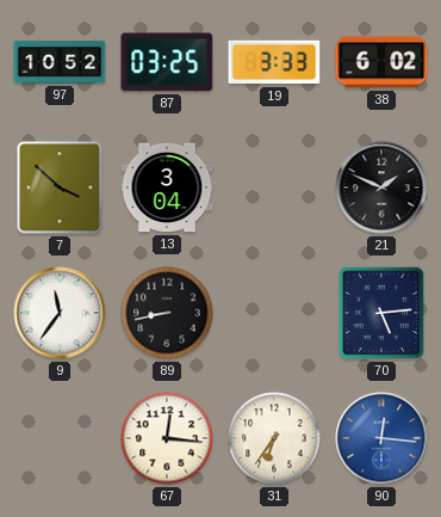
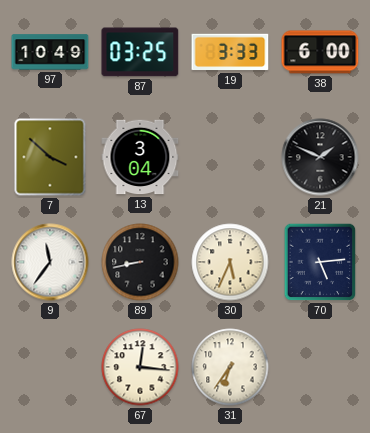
97: 10:52 -> 10:49 (50, 52)
38: 6:02 -> 6:00 (320, 52)
30: none -> 5:34 (230, 262)
90: 12:16 -> none (381, 438)
